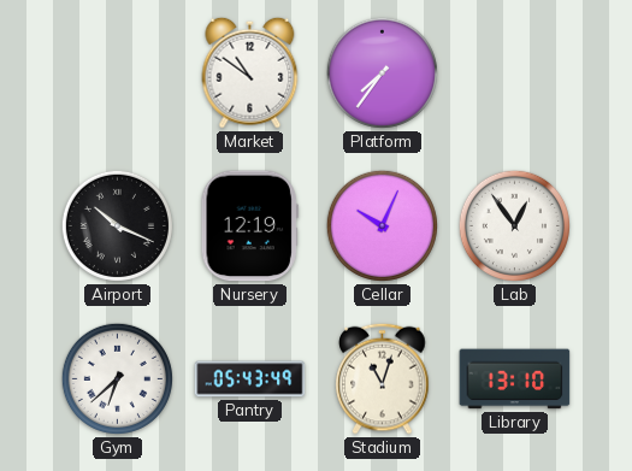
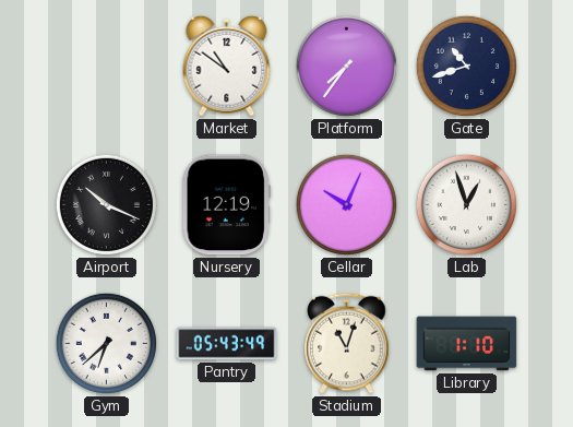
Gate: none -> 10:42 (466, 66)
Lab: 12:54 -> 12:57 (466, 204)
Library: 13:10 -> 1:10 (467, 344)
